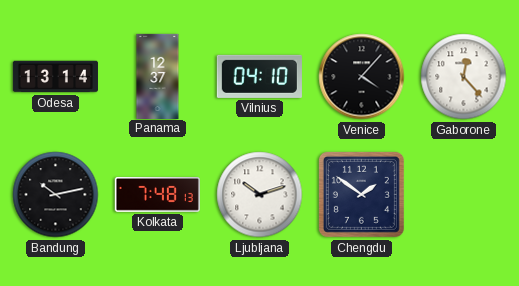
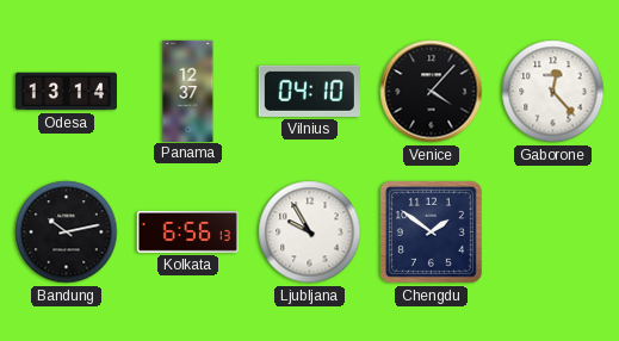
Kolkata: 7:48 -> 6:56 (187, 232)
Ljubljana: 10:12 -> 9:55 (310, 232)
